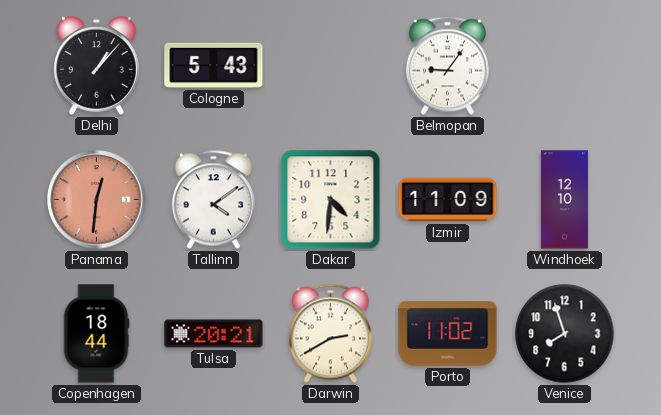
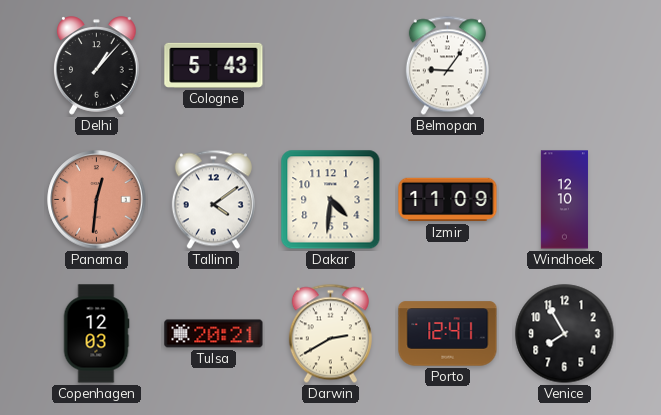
Copenhagen: 18:44 -> 12:03 (96, 334)
Porto: 11:02 -> 12:41 (448, 334)
Venice: 7:57 -> 7:55 (565, 334)
